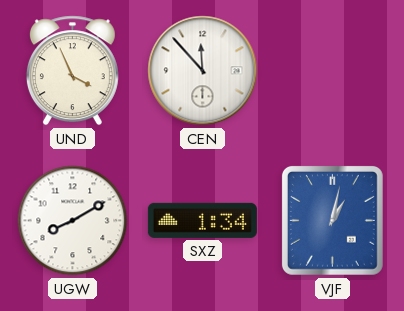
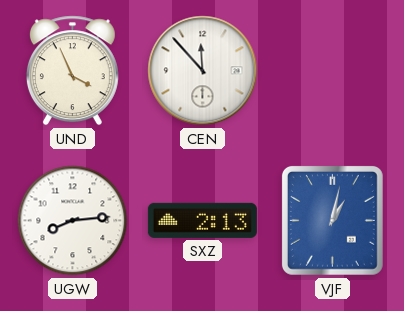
UGW: 8:10 -> 8:14 (73, 221)
SXZ: 1:34 -> 2:13 (202, 220)
